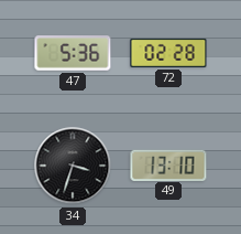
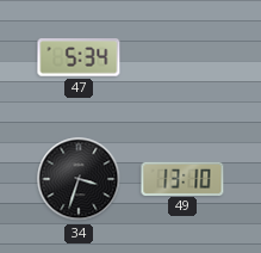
47: 5:36 -> 5:34 (79, 57)
72: 02:28 -> none (168, 53)
